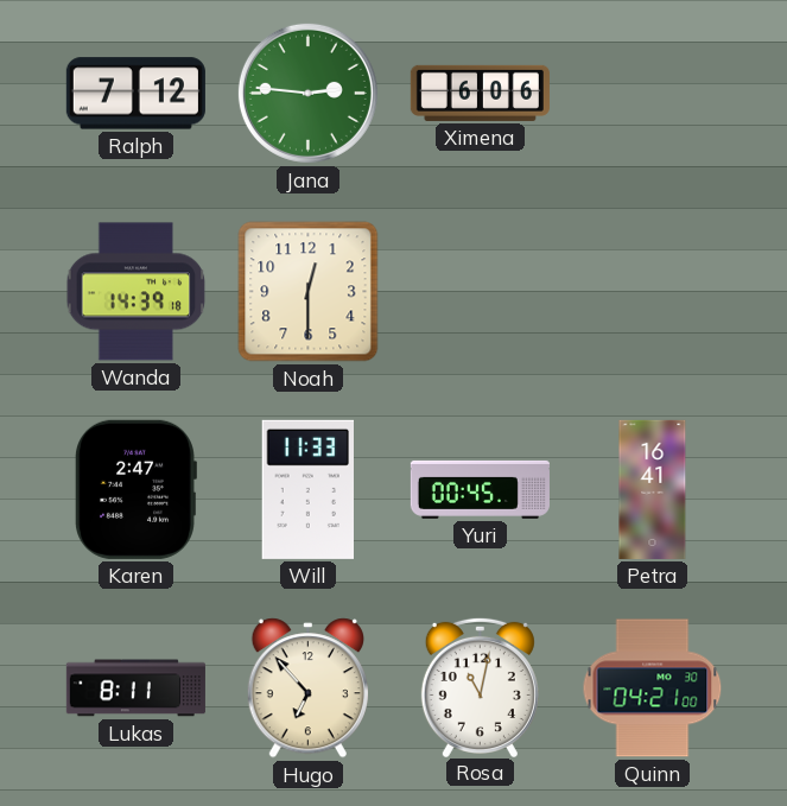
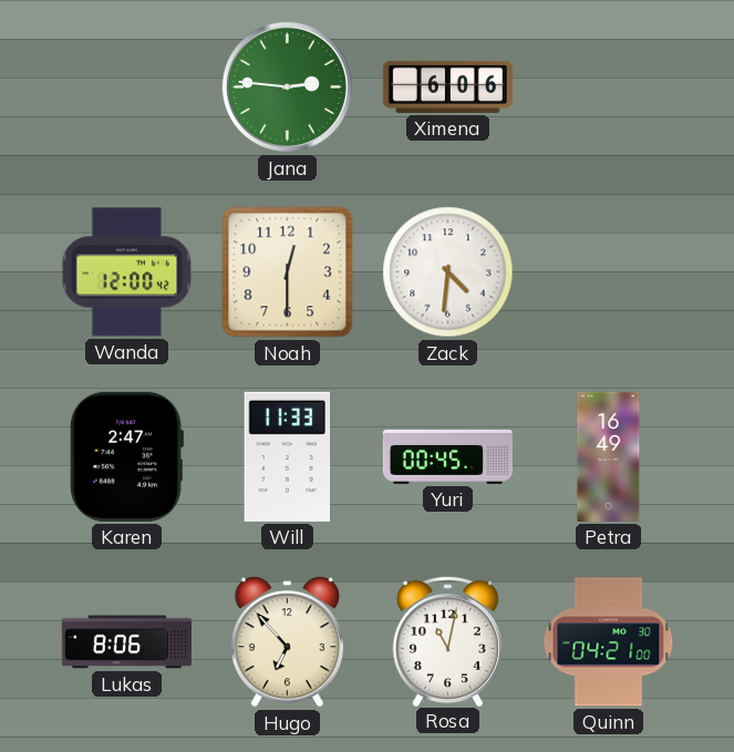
Ralph: 7:12 -> none (135, 94)
Wanda: 14:39 -> 12:00 (127, 272)
Zack: none -> 4:31 (448, 272)
Petra: 16:41 -> 16:49 (609, 456)
Lukas: 8:11 -> 8:06 (126, 642)
